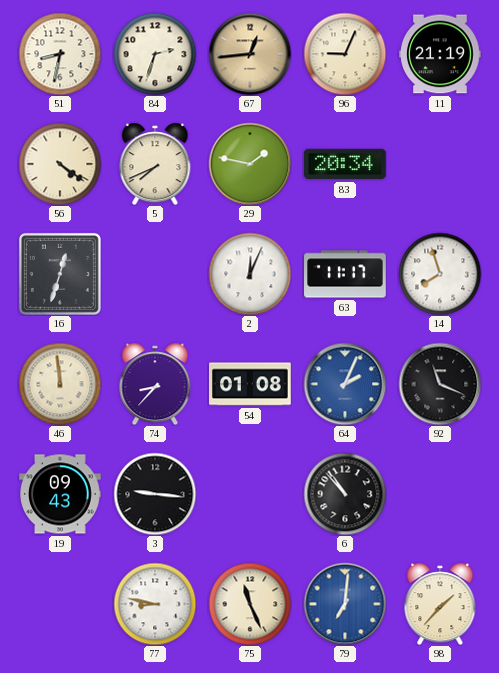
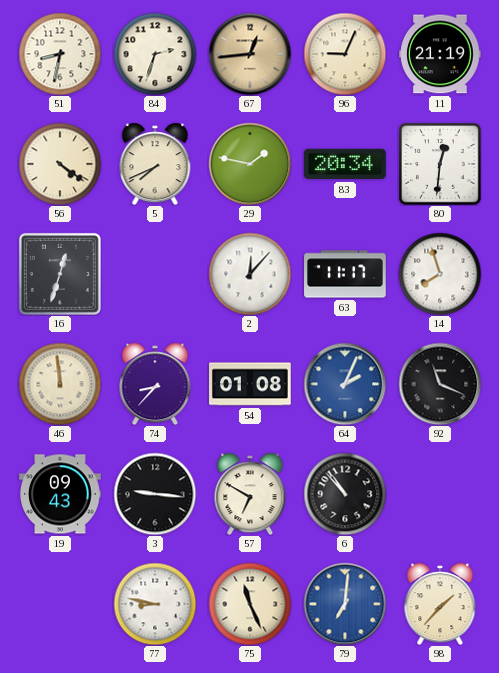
80: none -> 12:31 (440, 164)
2: 12:04 -> 12:07 (250, 274)
57: none -> 6:50 (250, 494)
